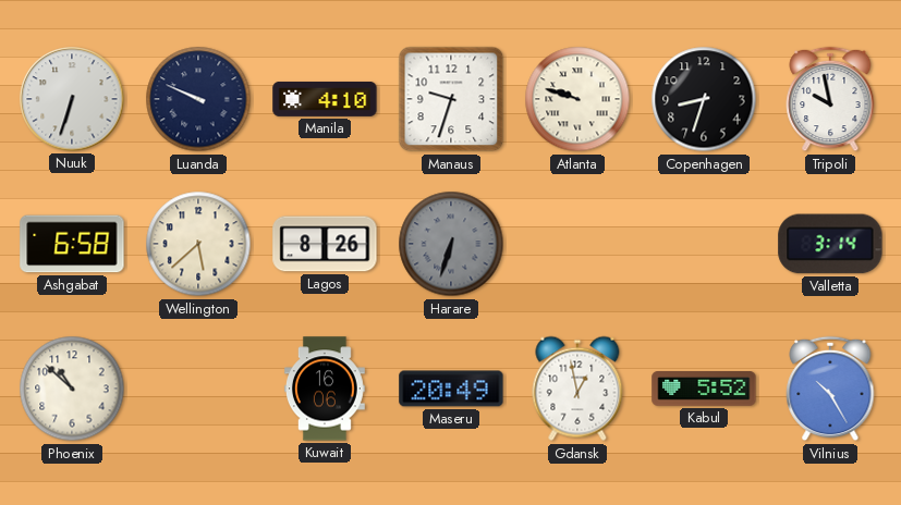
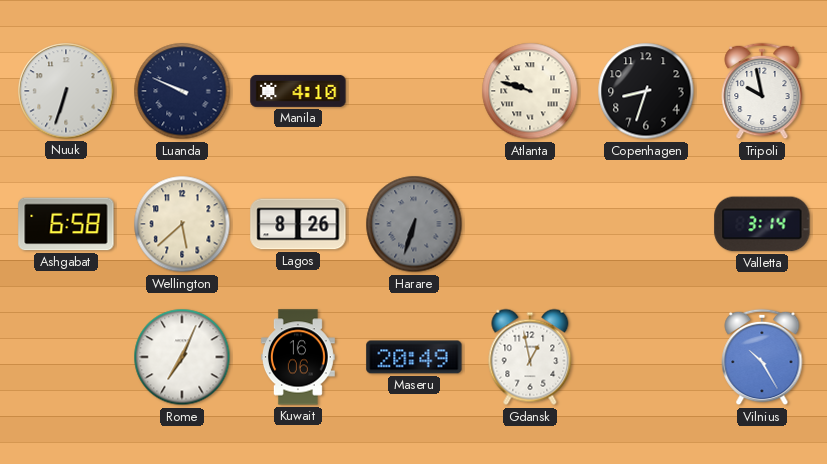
Manaus: 9:33 -> none (451, 99)
Phoenix: 10:52 -> none (72, 389)
Rome: none -> 7:04 (182, 357)
Kabul: 5:52 -> none (704, 390)
